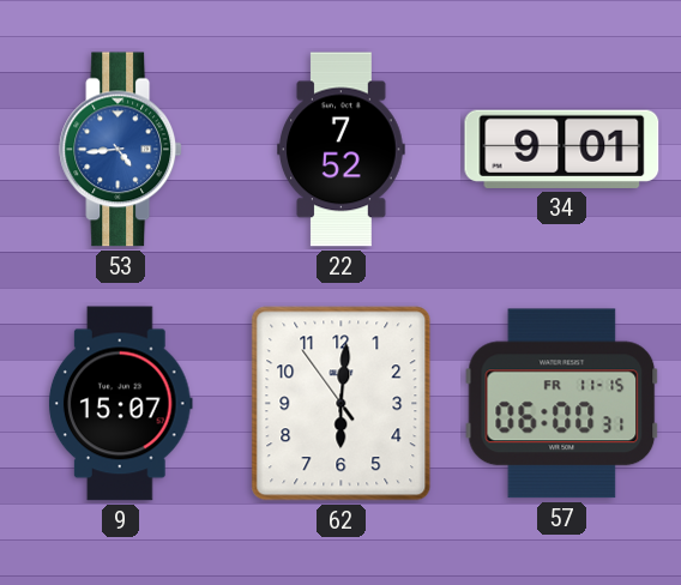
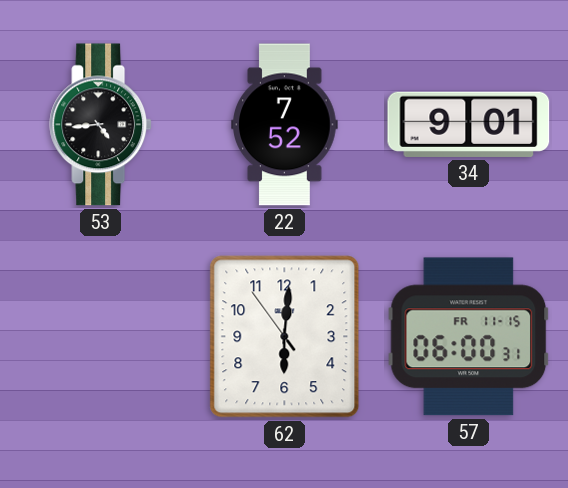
53 dial: blue -> black (101, 125)
9: 15:07 -> none (120, 404)
